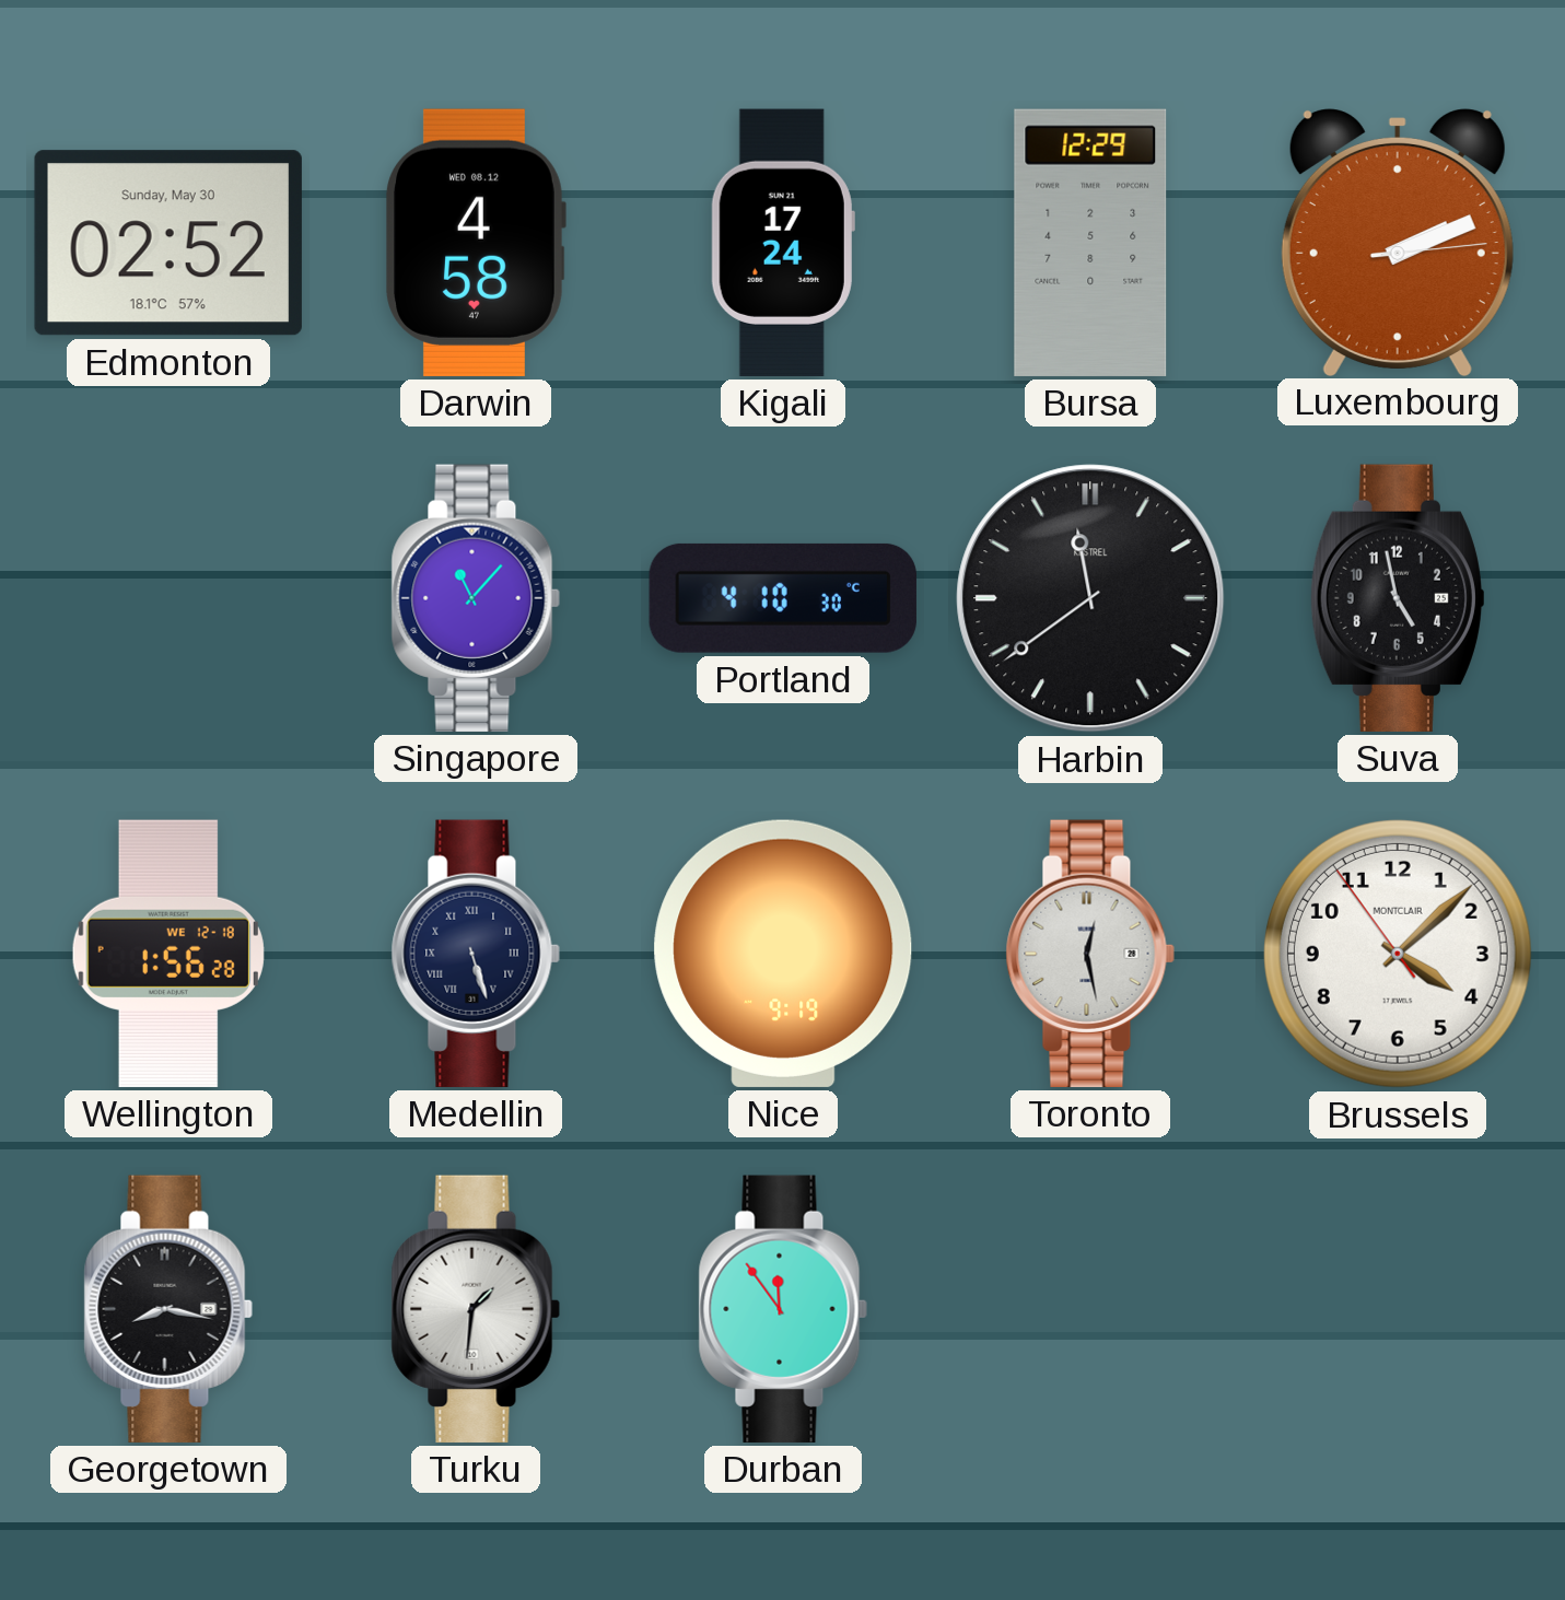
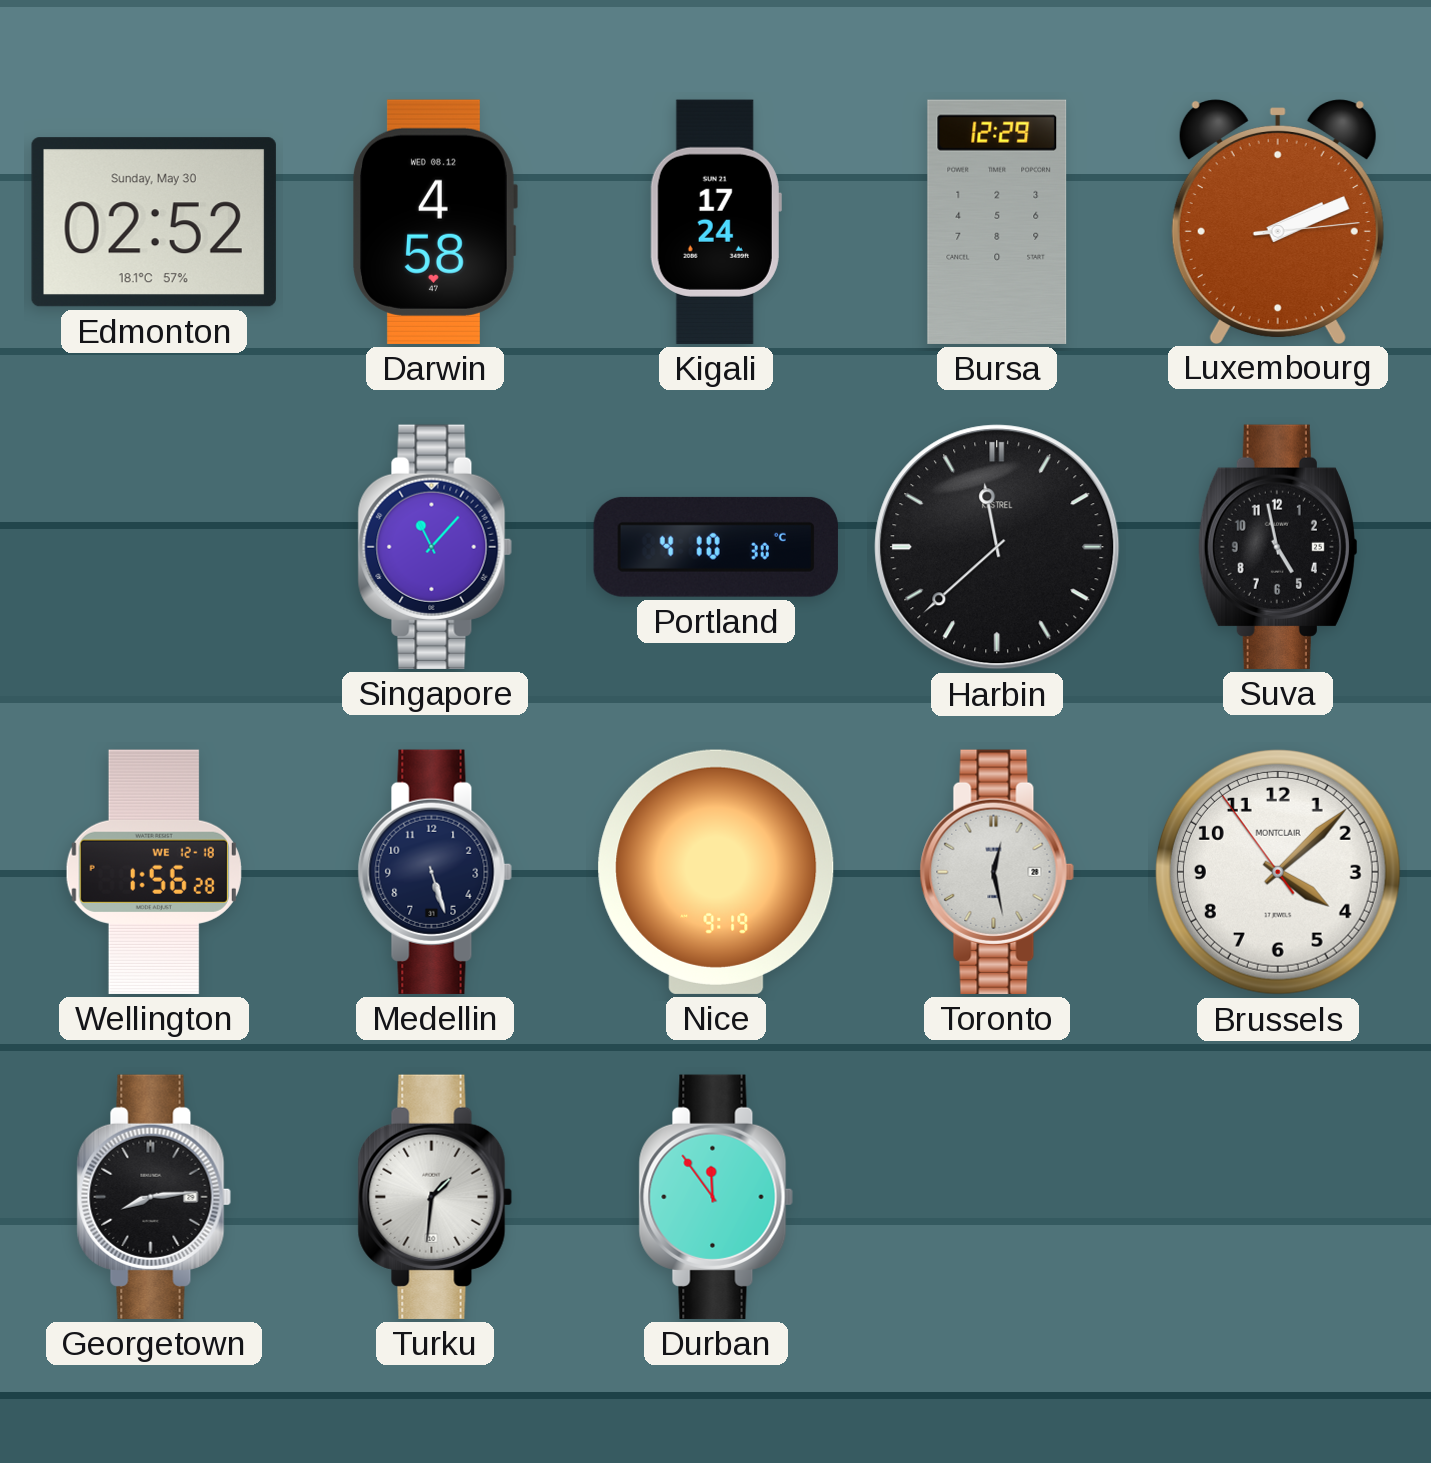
Harbin: 11:39 -> 11:38 (997, 547)
Medellin numerals: Roman -> Arabic (435, 872)
Georgetown: 8:17 -> 8:14 (154, 1197)
